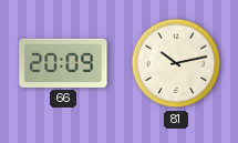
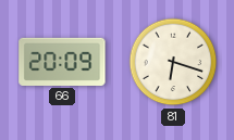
81: 10:13 -> 6:18 (173, 62)
